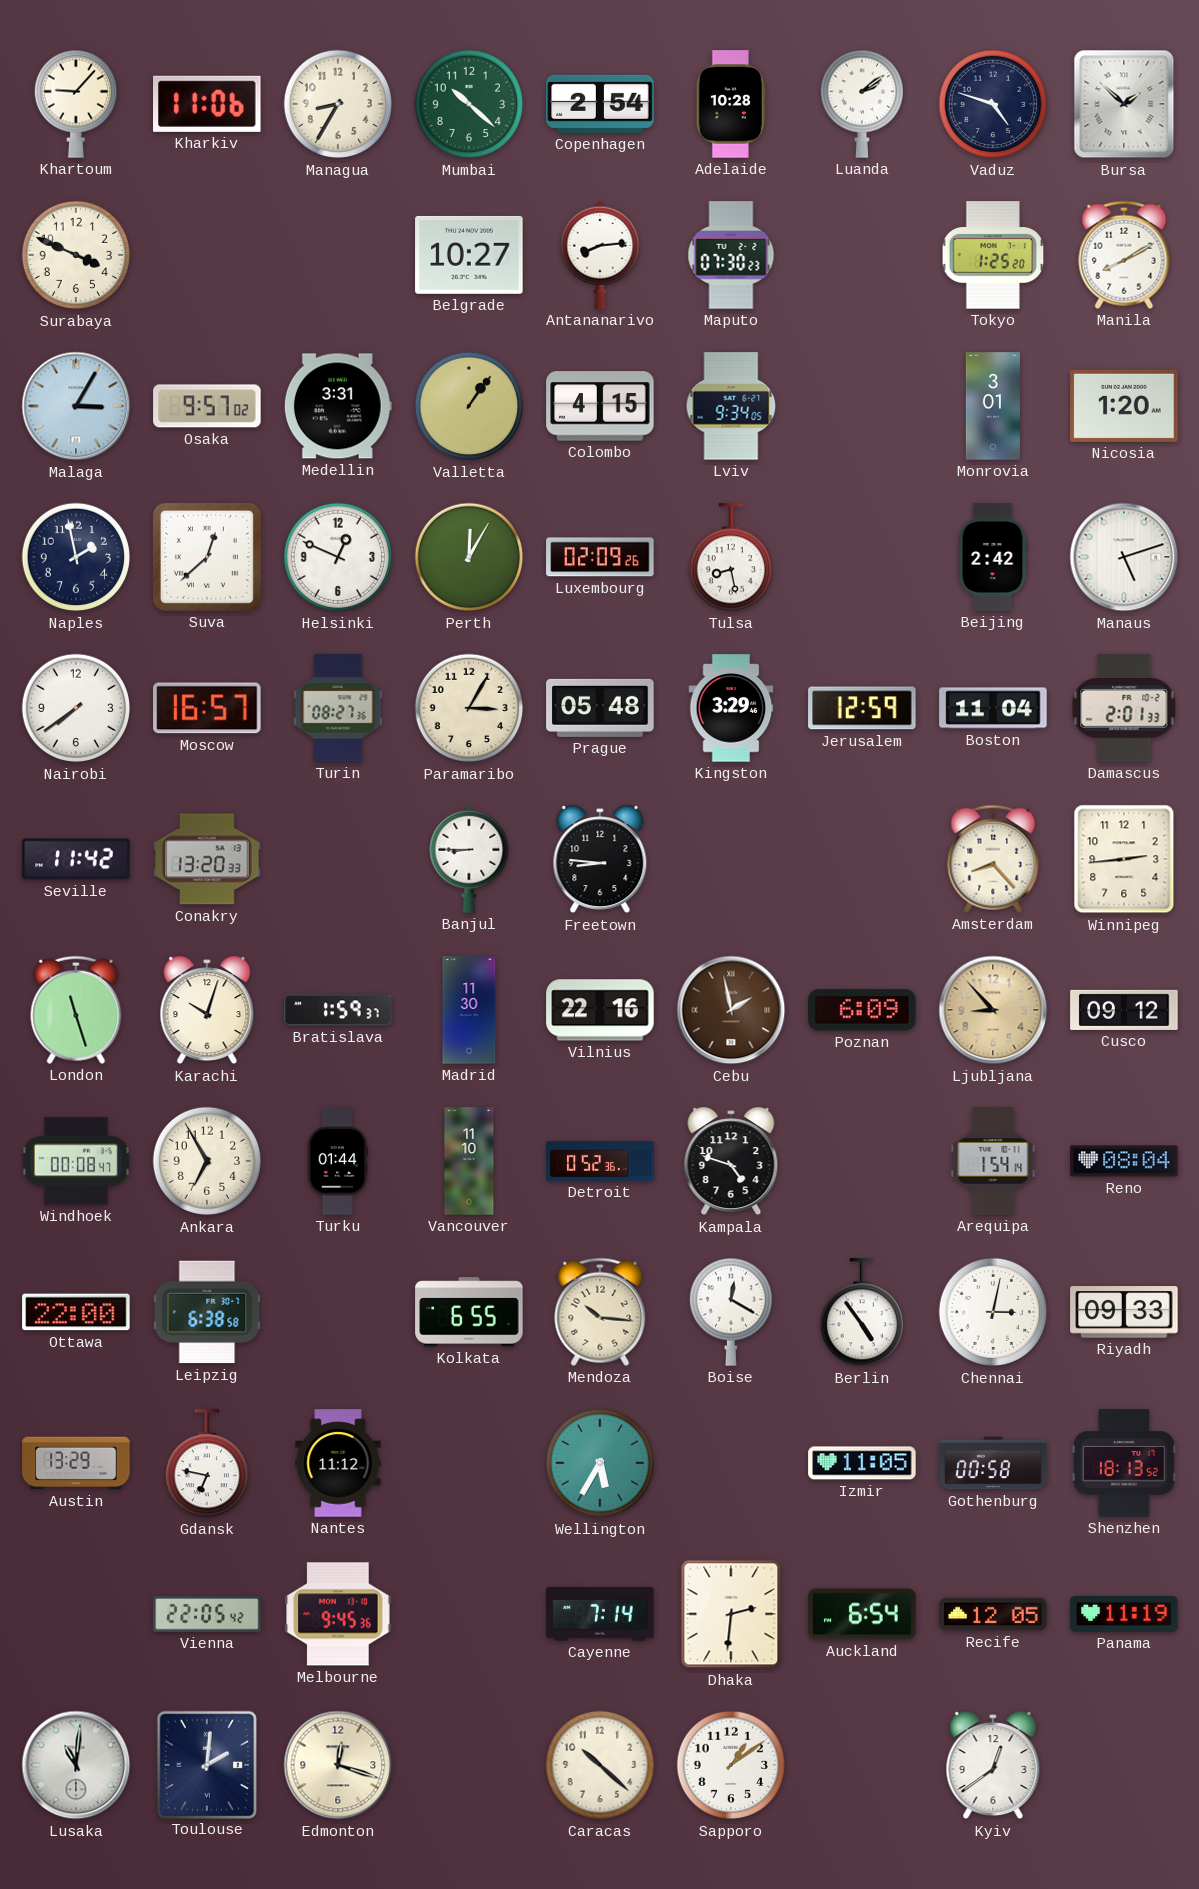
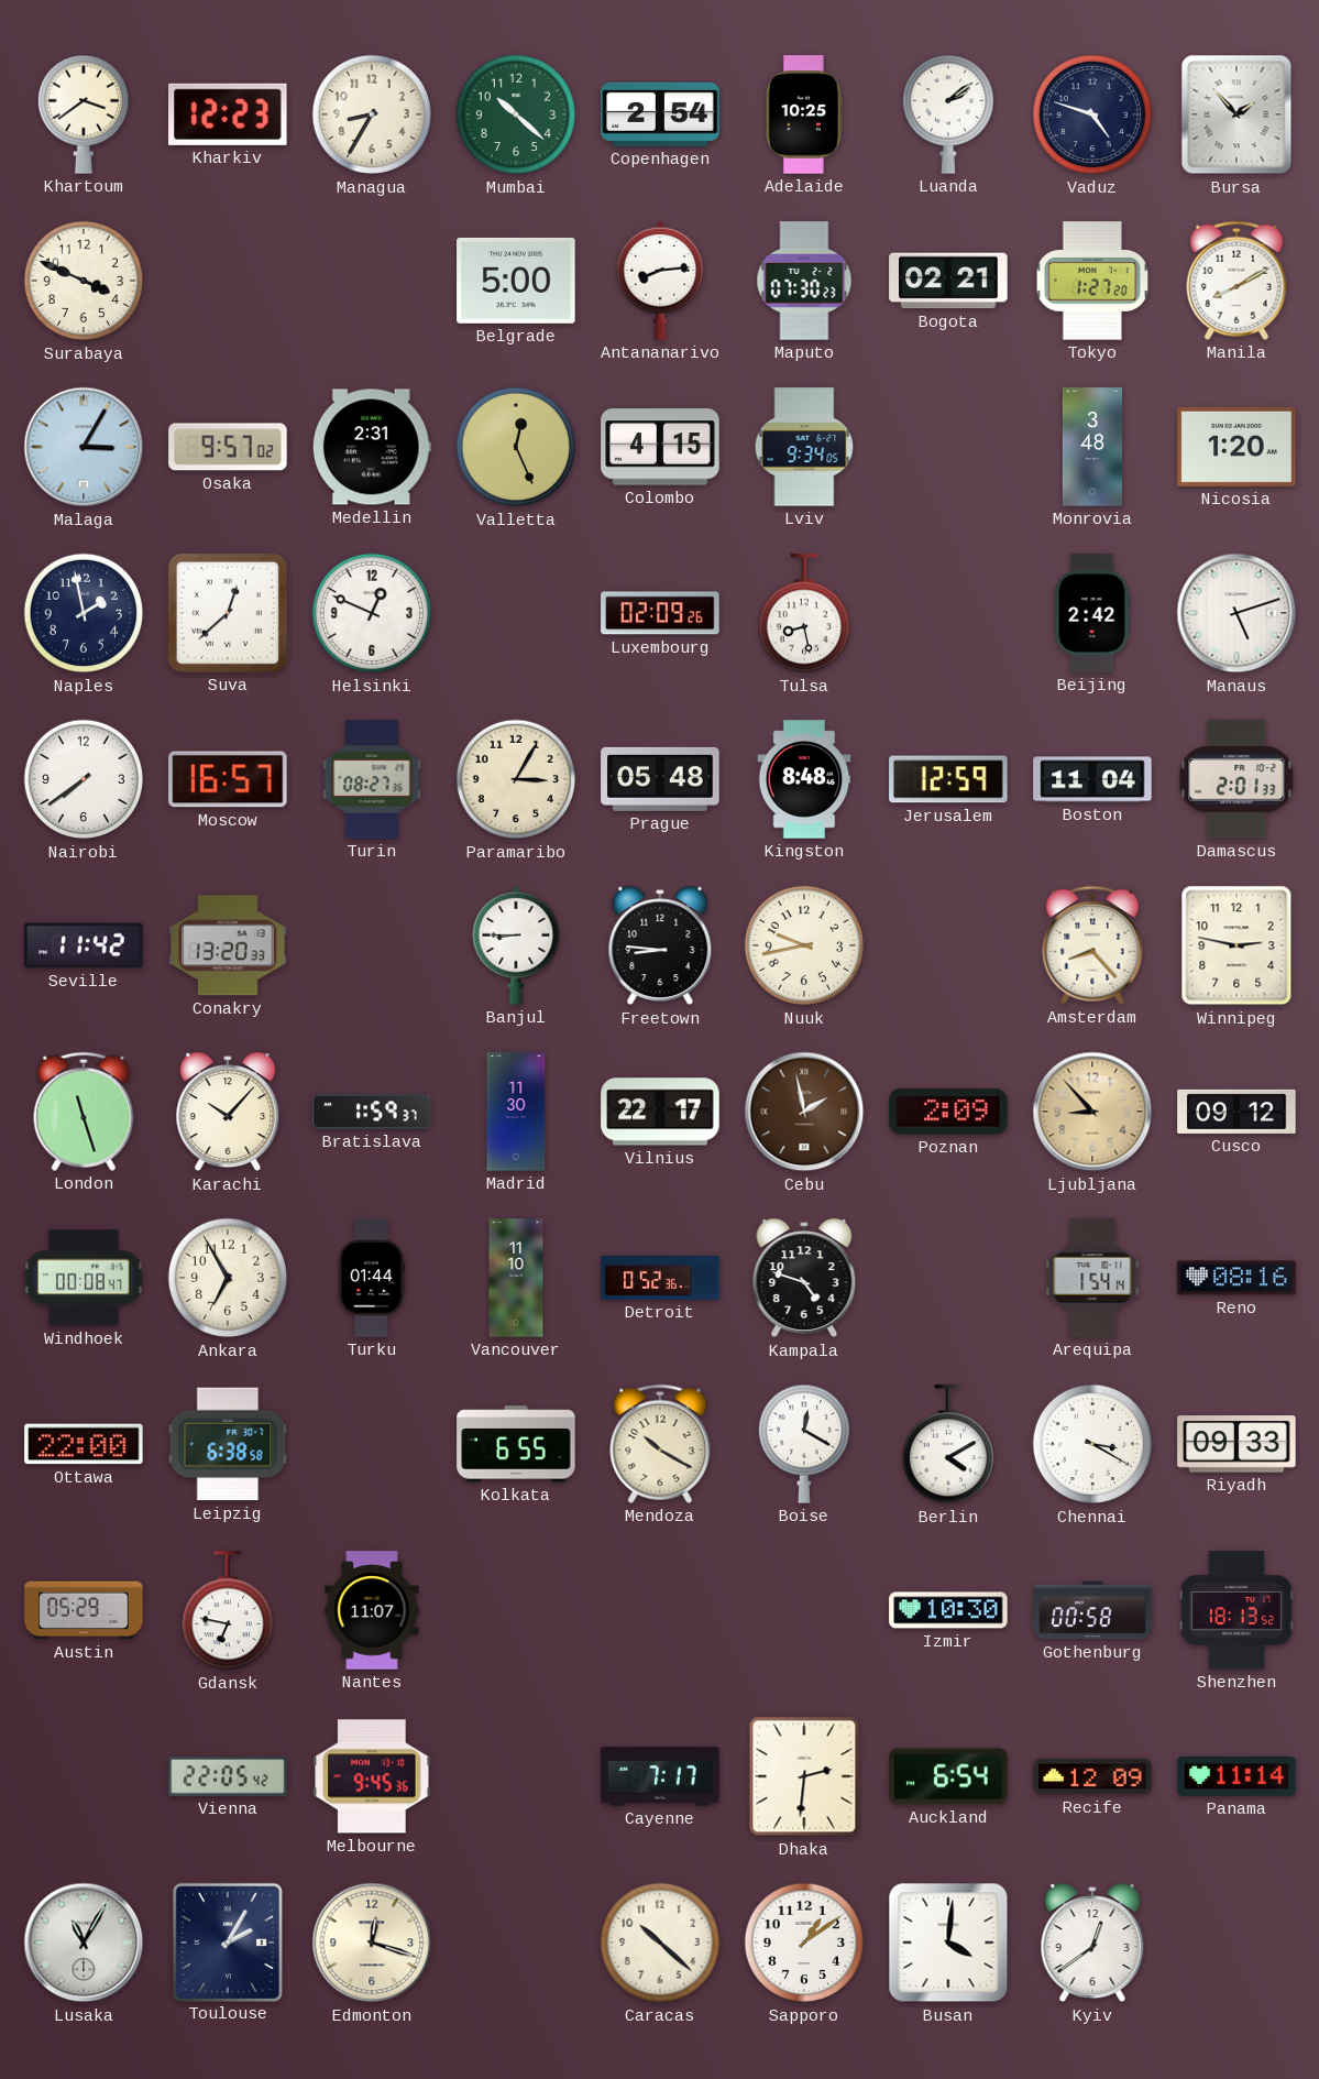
Khartoum: 9:07 -> 3:39 (83, 114)
Kharkiv: 11:06 -> 12:23 (229, 114)
Adelaide: 10:28 -> 10:25 (804, 114)
Bursa: 1:52 -> 1:53 (1236, 114)
Belgrade: 10:27 -> 5:00 (516, 281)
Bogota: none -> 02:21 (948, 281)
Tokyo: 1:25 -> 1:27 (1092, 281)
Medellin: 3:31 -> 2:31 (372, 447)
Valletta: 1:06 -> 12:26 (516, 447)
Monrovia: 3:01 -> 3:48 (1092, 447)
Perth: 12:05 -> none (469, 557)
Kingston: 3:29 -> 8:48 (804, 779)
Nuuk: none -> 9:43 (804, 945)
Winnipeg: 2:44 -> 2:47 (1236, 945)
Karachi: 10:03 -> 10:07 (228, 1112)
Vilnius: 22:16 -> 22:17 (660, 1112)
Poznan: 6:09 -> 2:09 (948, 1112)
Reno: 08:04 -> 08:16 (1236, 1278)
Mendoza: 10:16 -> 10:20 (660, 1444)
Berlin: 4:54 -> 4:10 (947, 1445)
Chennai: 3:02 -> 3:20 (1092, 1444)
Austin: 13:29 -> 05:29 (84, 1610)
Nantes: 11:12 -> 11:07 (372, 1610)
Wellington: 5:35 -> none (600, 1463)
Izmir: 11:05 -> 10:30 (948, 1610)
Cayenne: 7:14 -> 7:17 (660, 1776)
Recife: 12:05 -> 12:09 (1092, 1776)
Panama: 11:19 -> 11:14 (1236, 1776)
Lusaka: 11:01 -> 11:05 (84, 1943)
Toulouse: 2:01 -> 2:05 (227, 1941)
Busan: none -> 4:01 (948, 1943)
